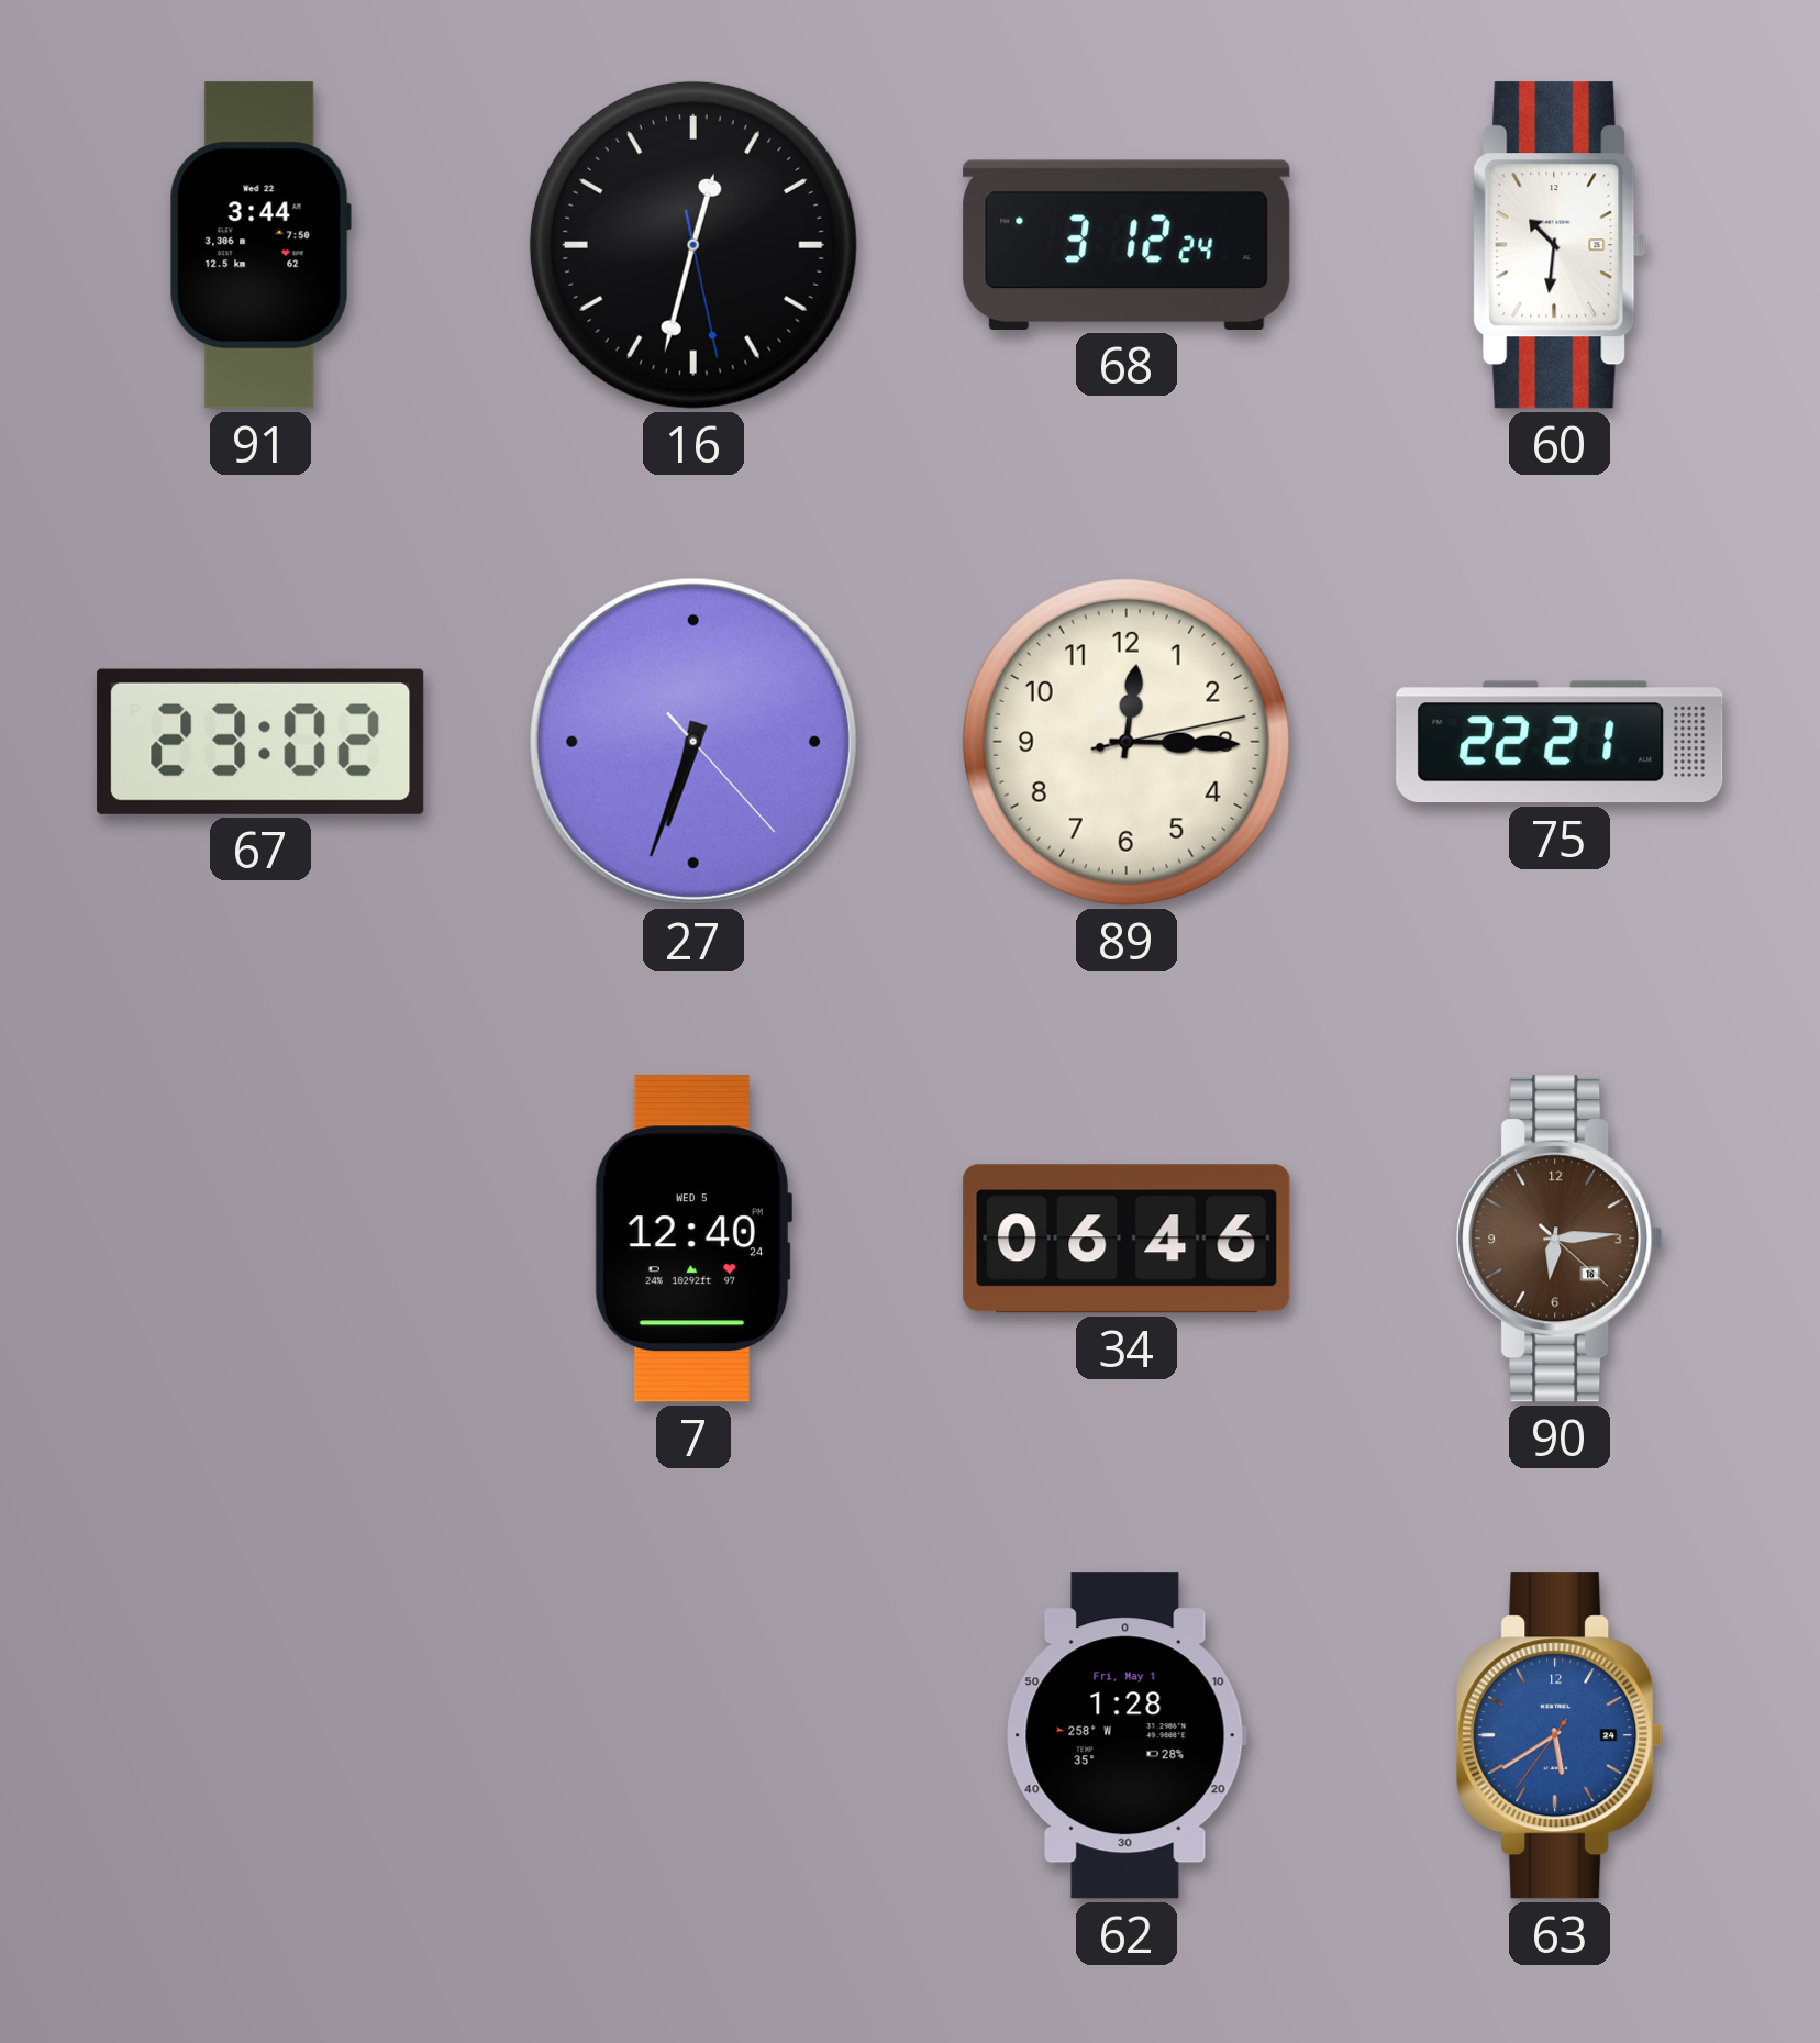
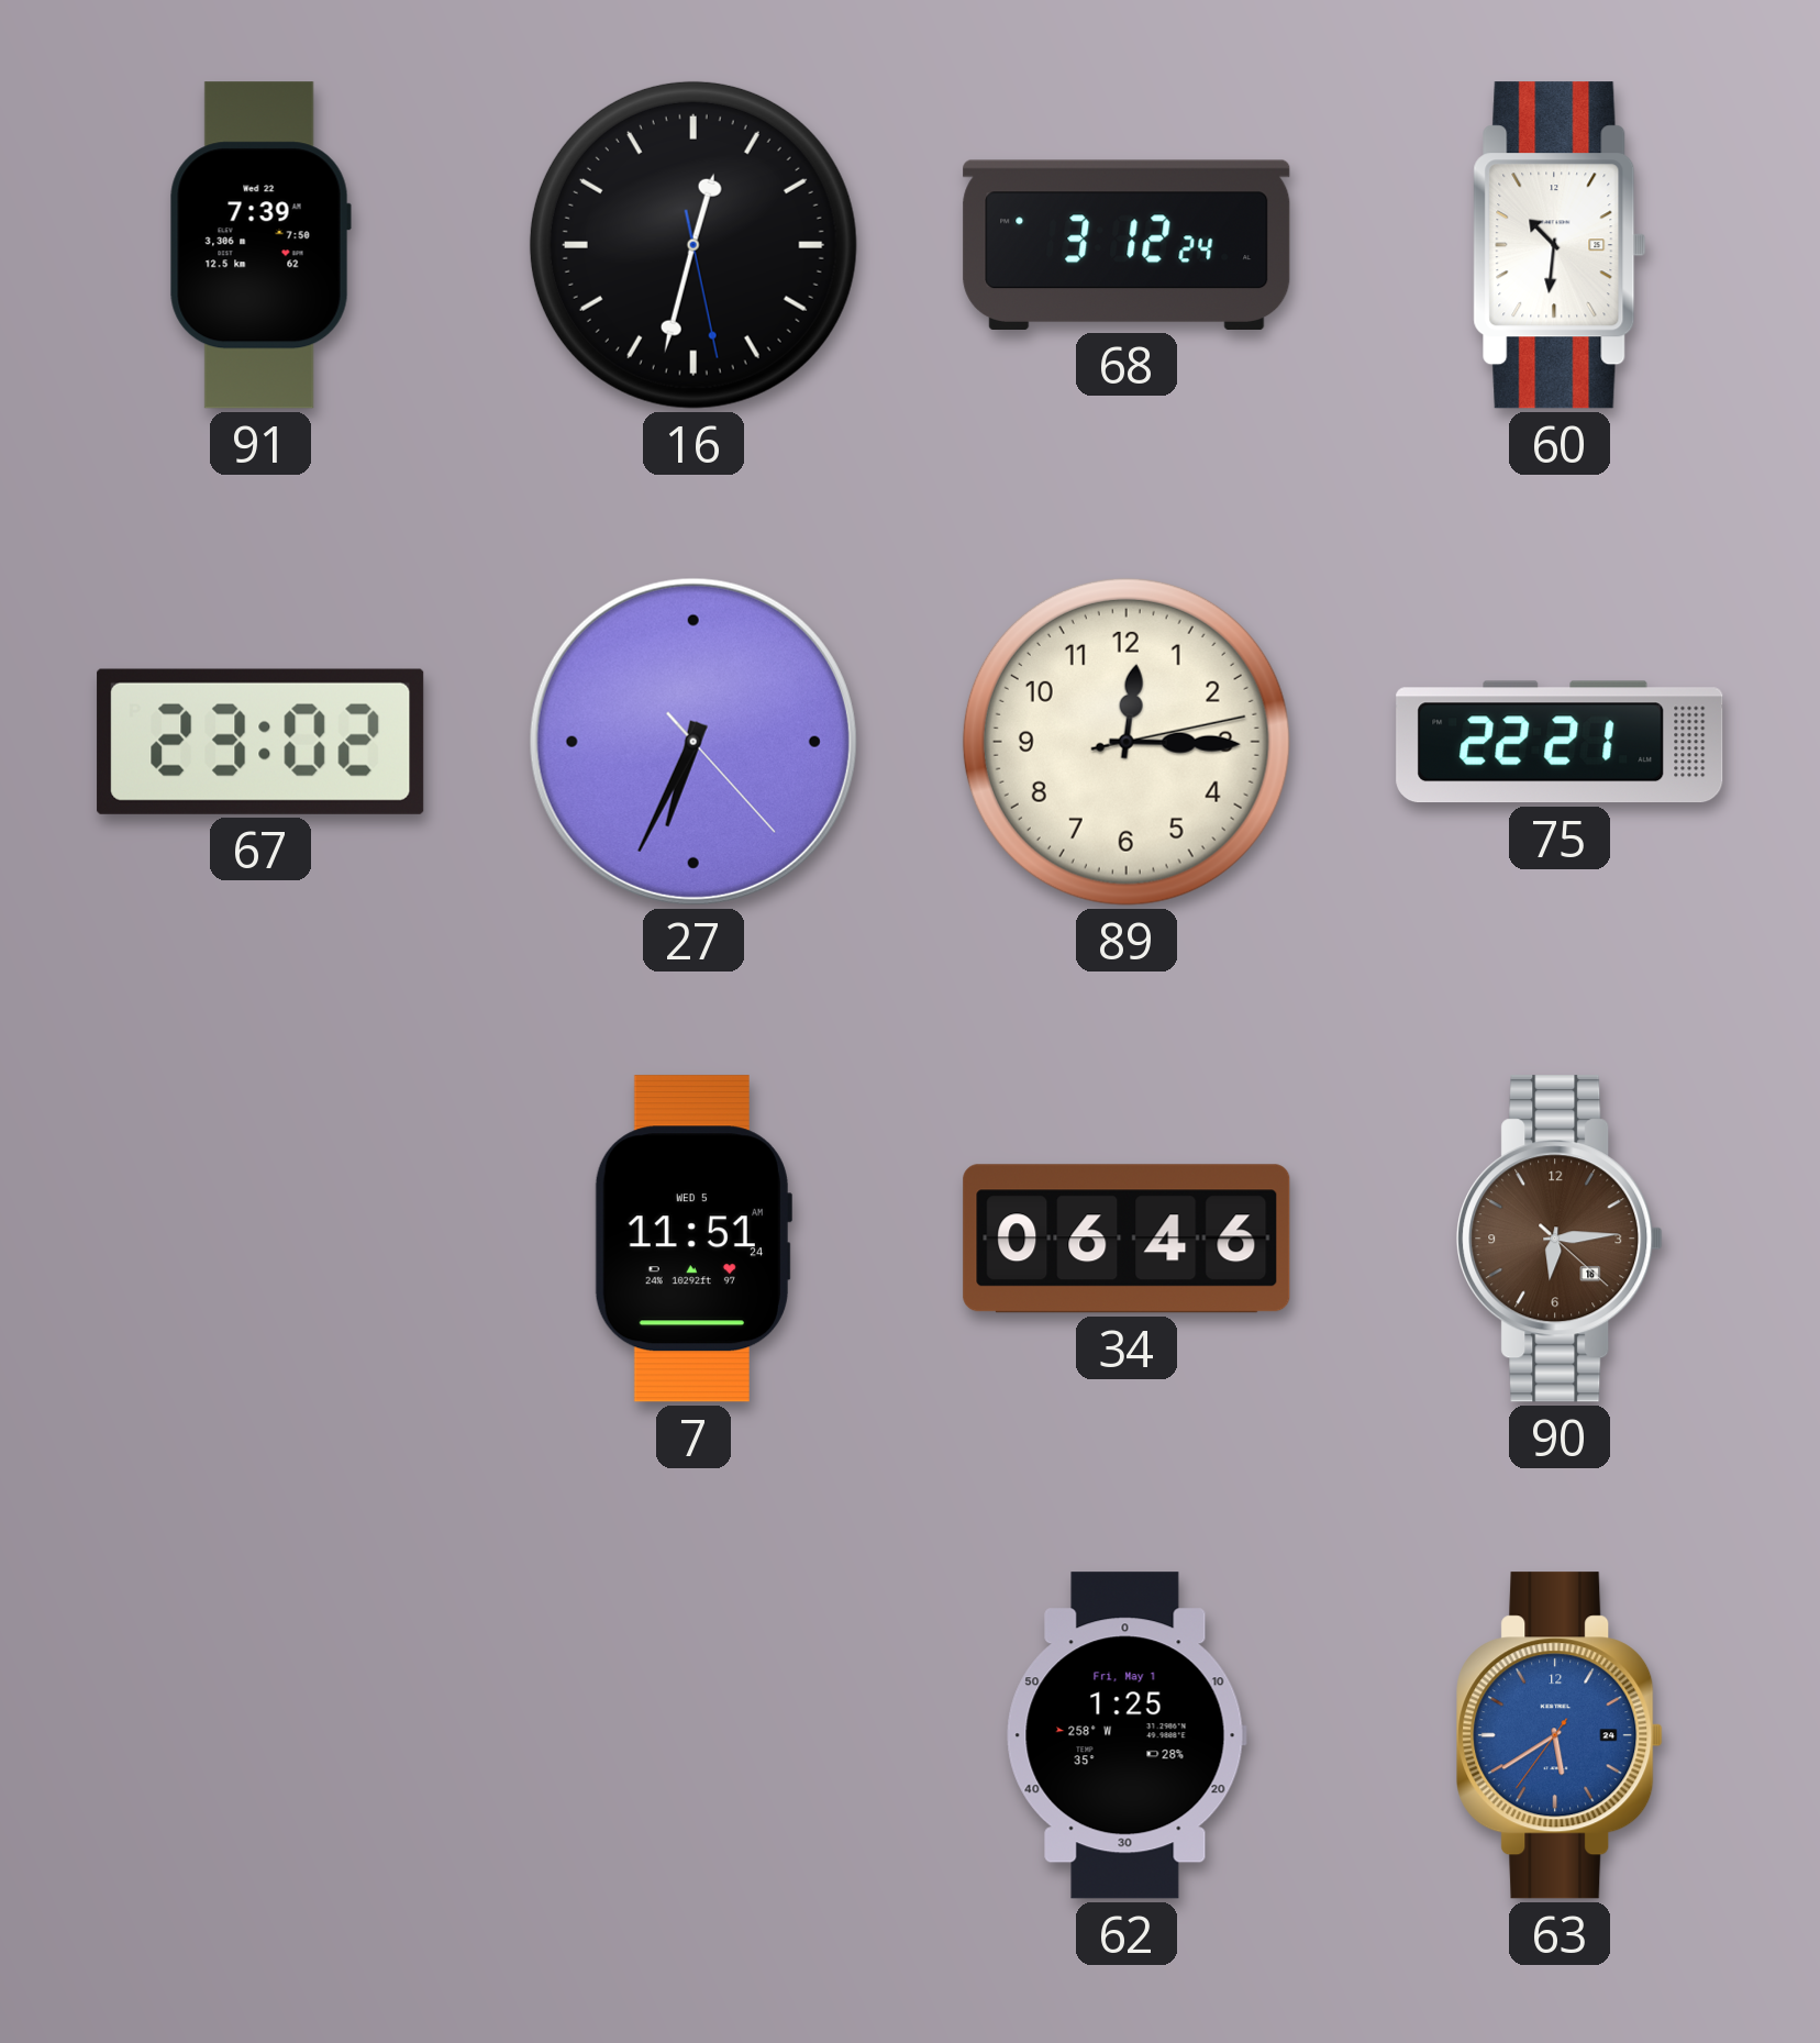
91: 3:44 -> 7:39 (260, 245)
27: 6:33 -> 6:34 (693, 742)
7: 12:40 -> 11:51 (692, 1239)
62: 1:28 -> 1:25 (1127, 1735)
